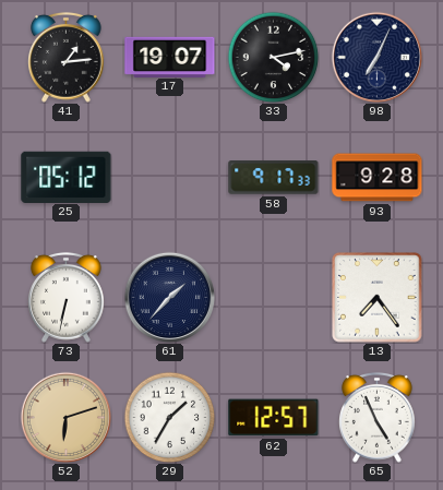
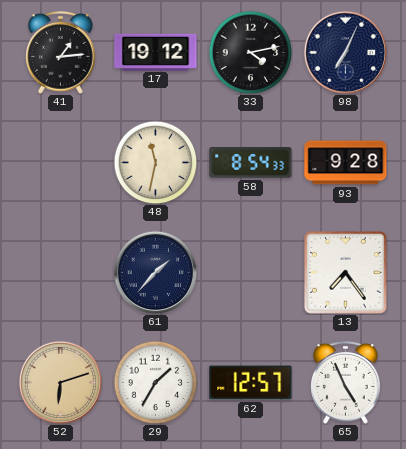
17: 19:07 -> 19:12 (156, 52)
25: 05:12 -> none (67, 177)
48: none -> 11:32 (155, 162)
58: 9:17 -> 8:54 (251, 163)
73: 6:32 -> none (67, 297)
